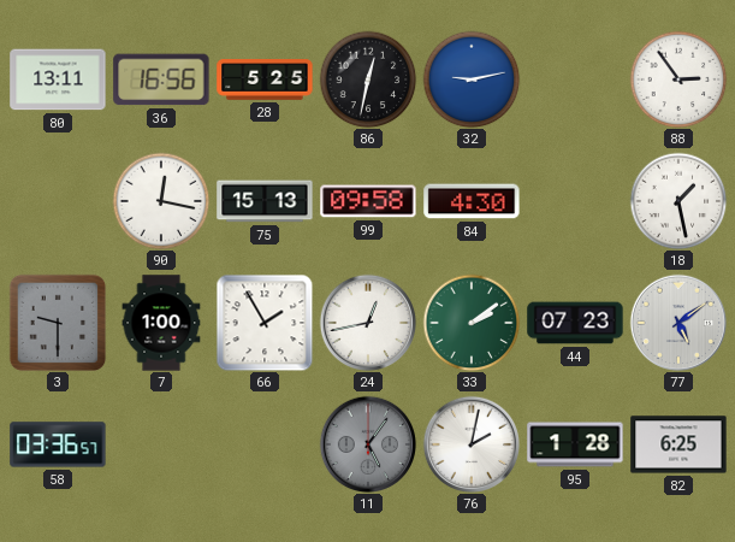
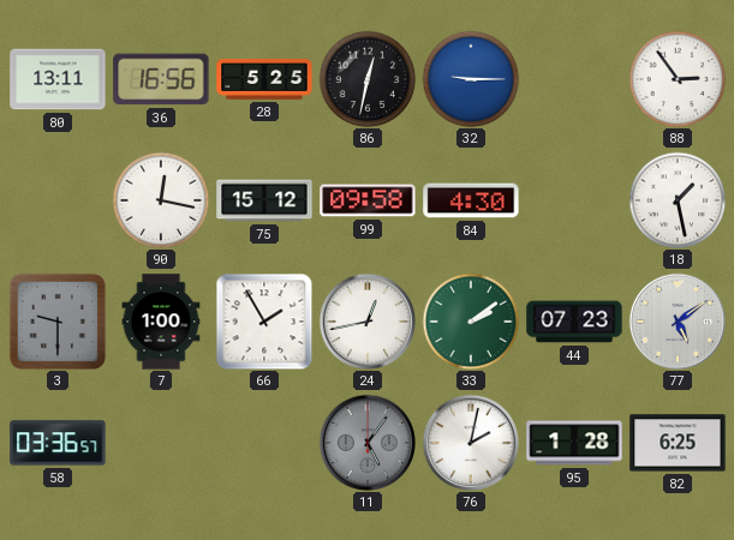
32: 9:13 -> 9:15 (471, 79)
75: 15:13 -> 15:12 (264, 200)
